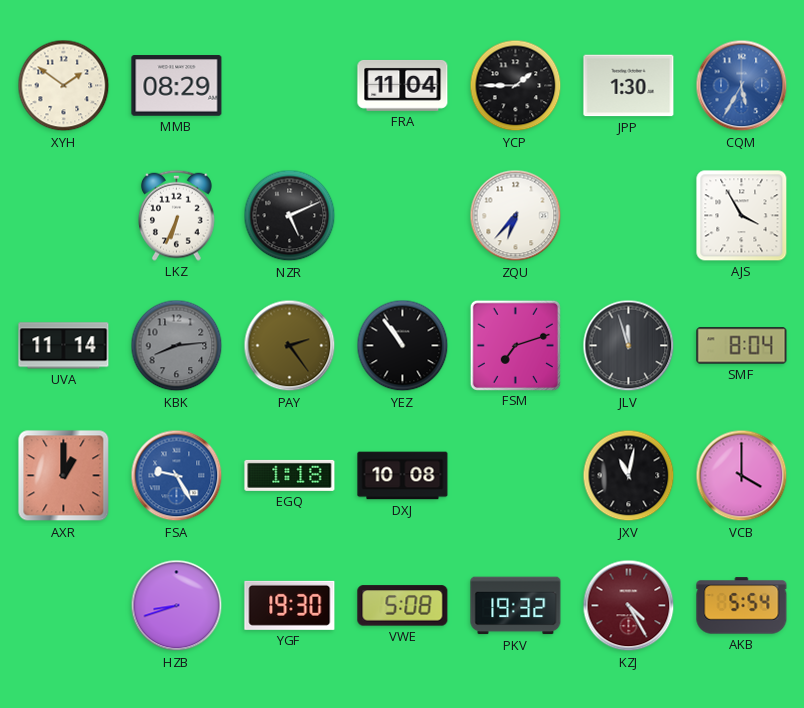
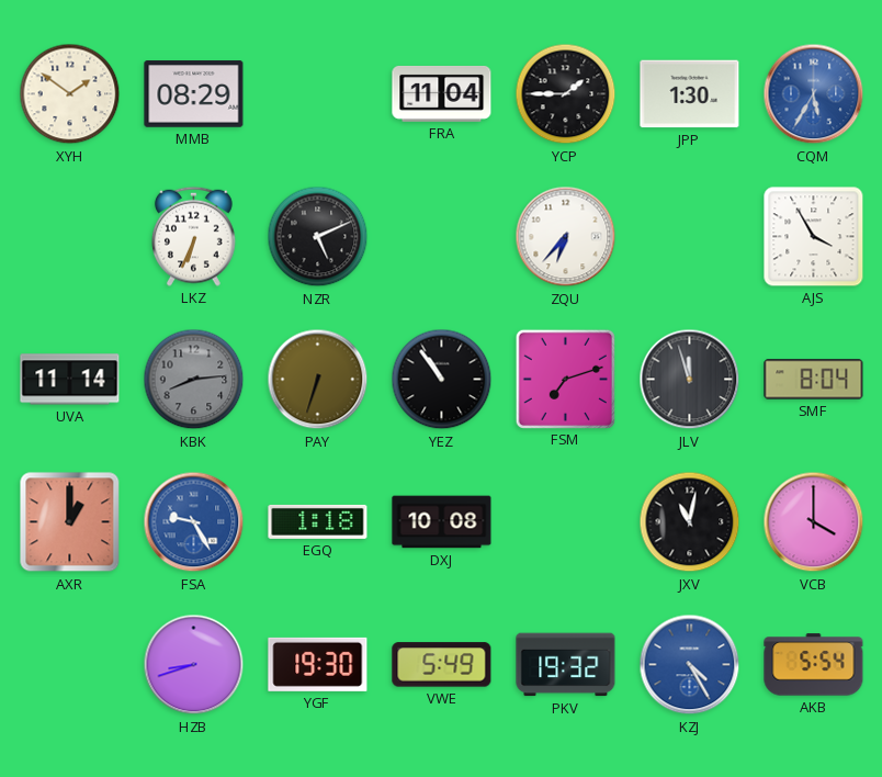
PAY: 2:24 -> 6:33 (318, 380)
VWE: 5:08 -> 5:49 (442, 665)
KZJ dial: burgundy -> blue (690, 665)
